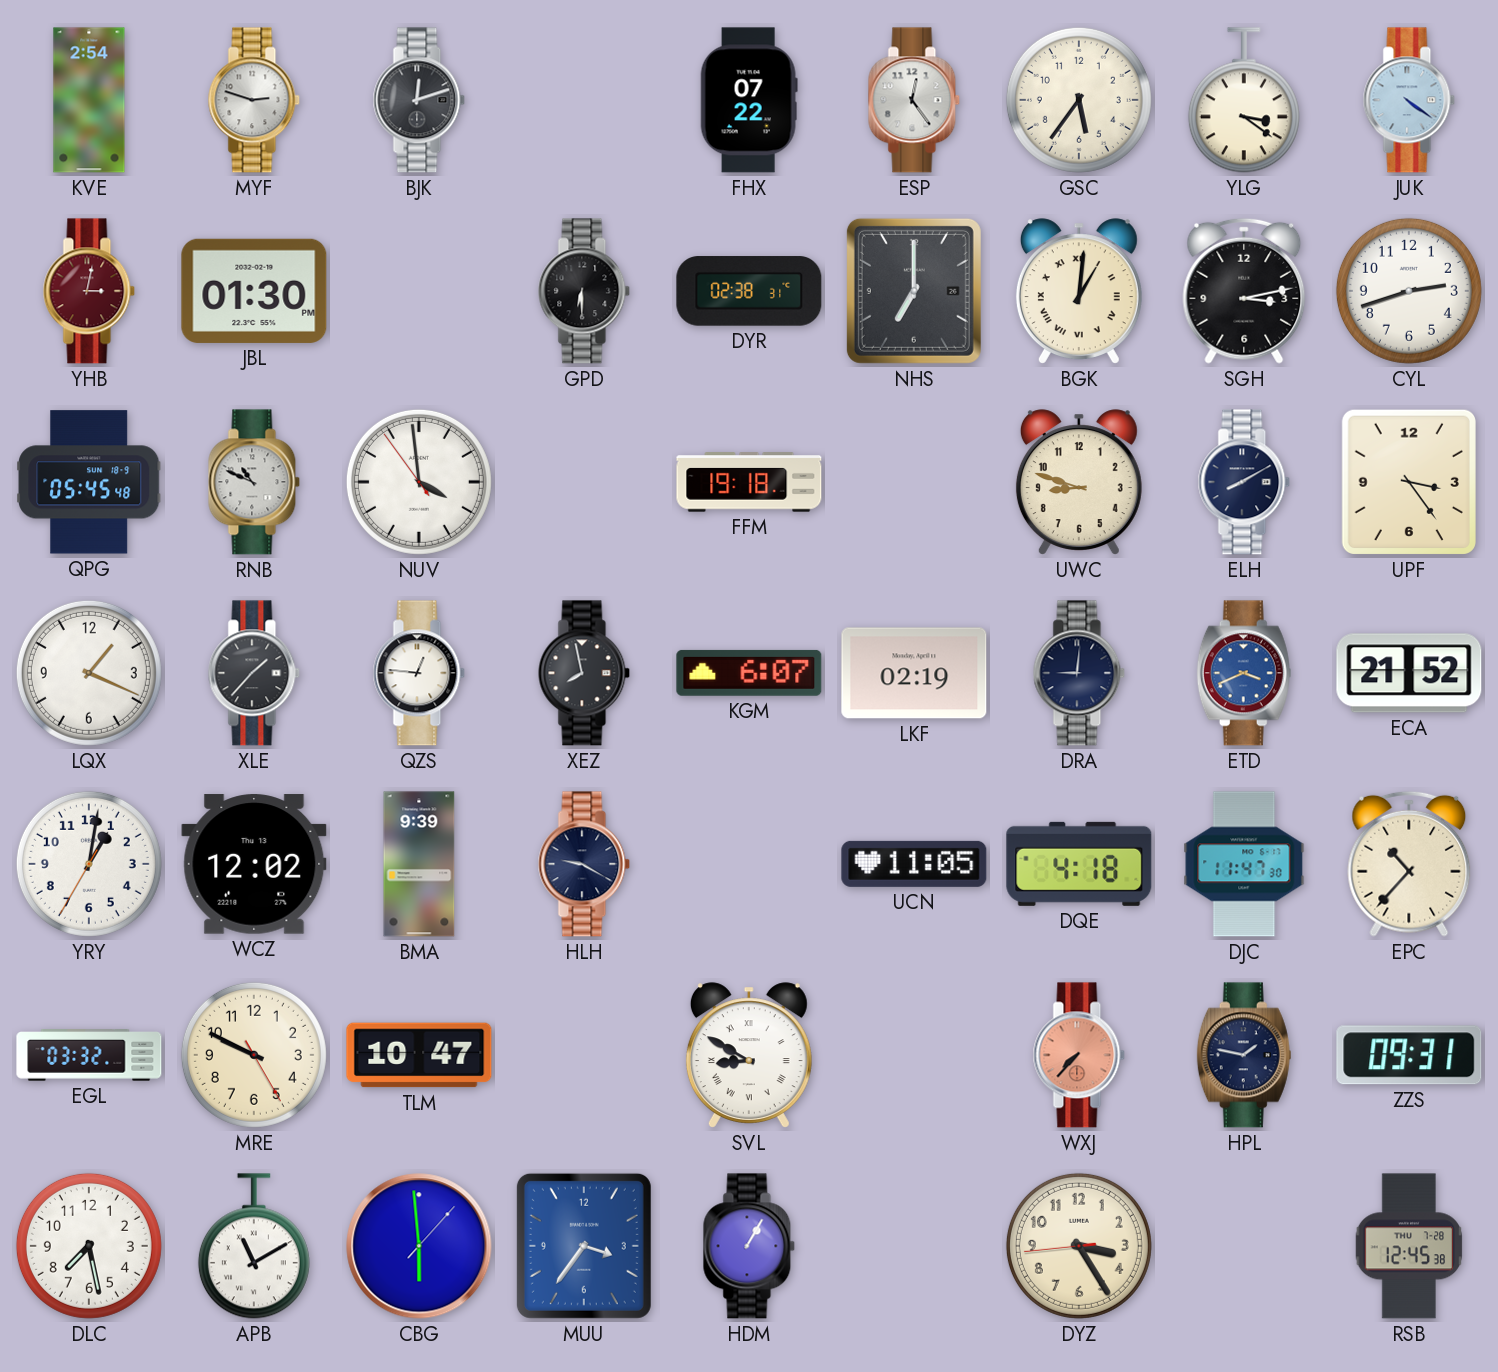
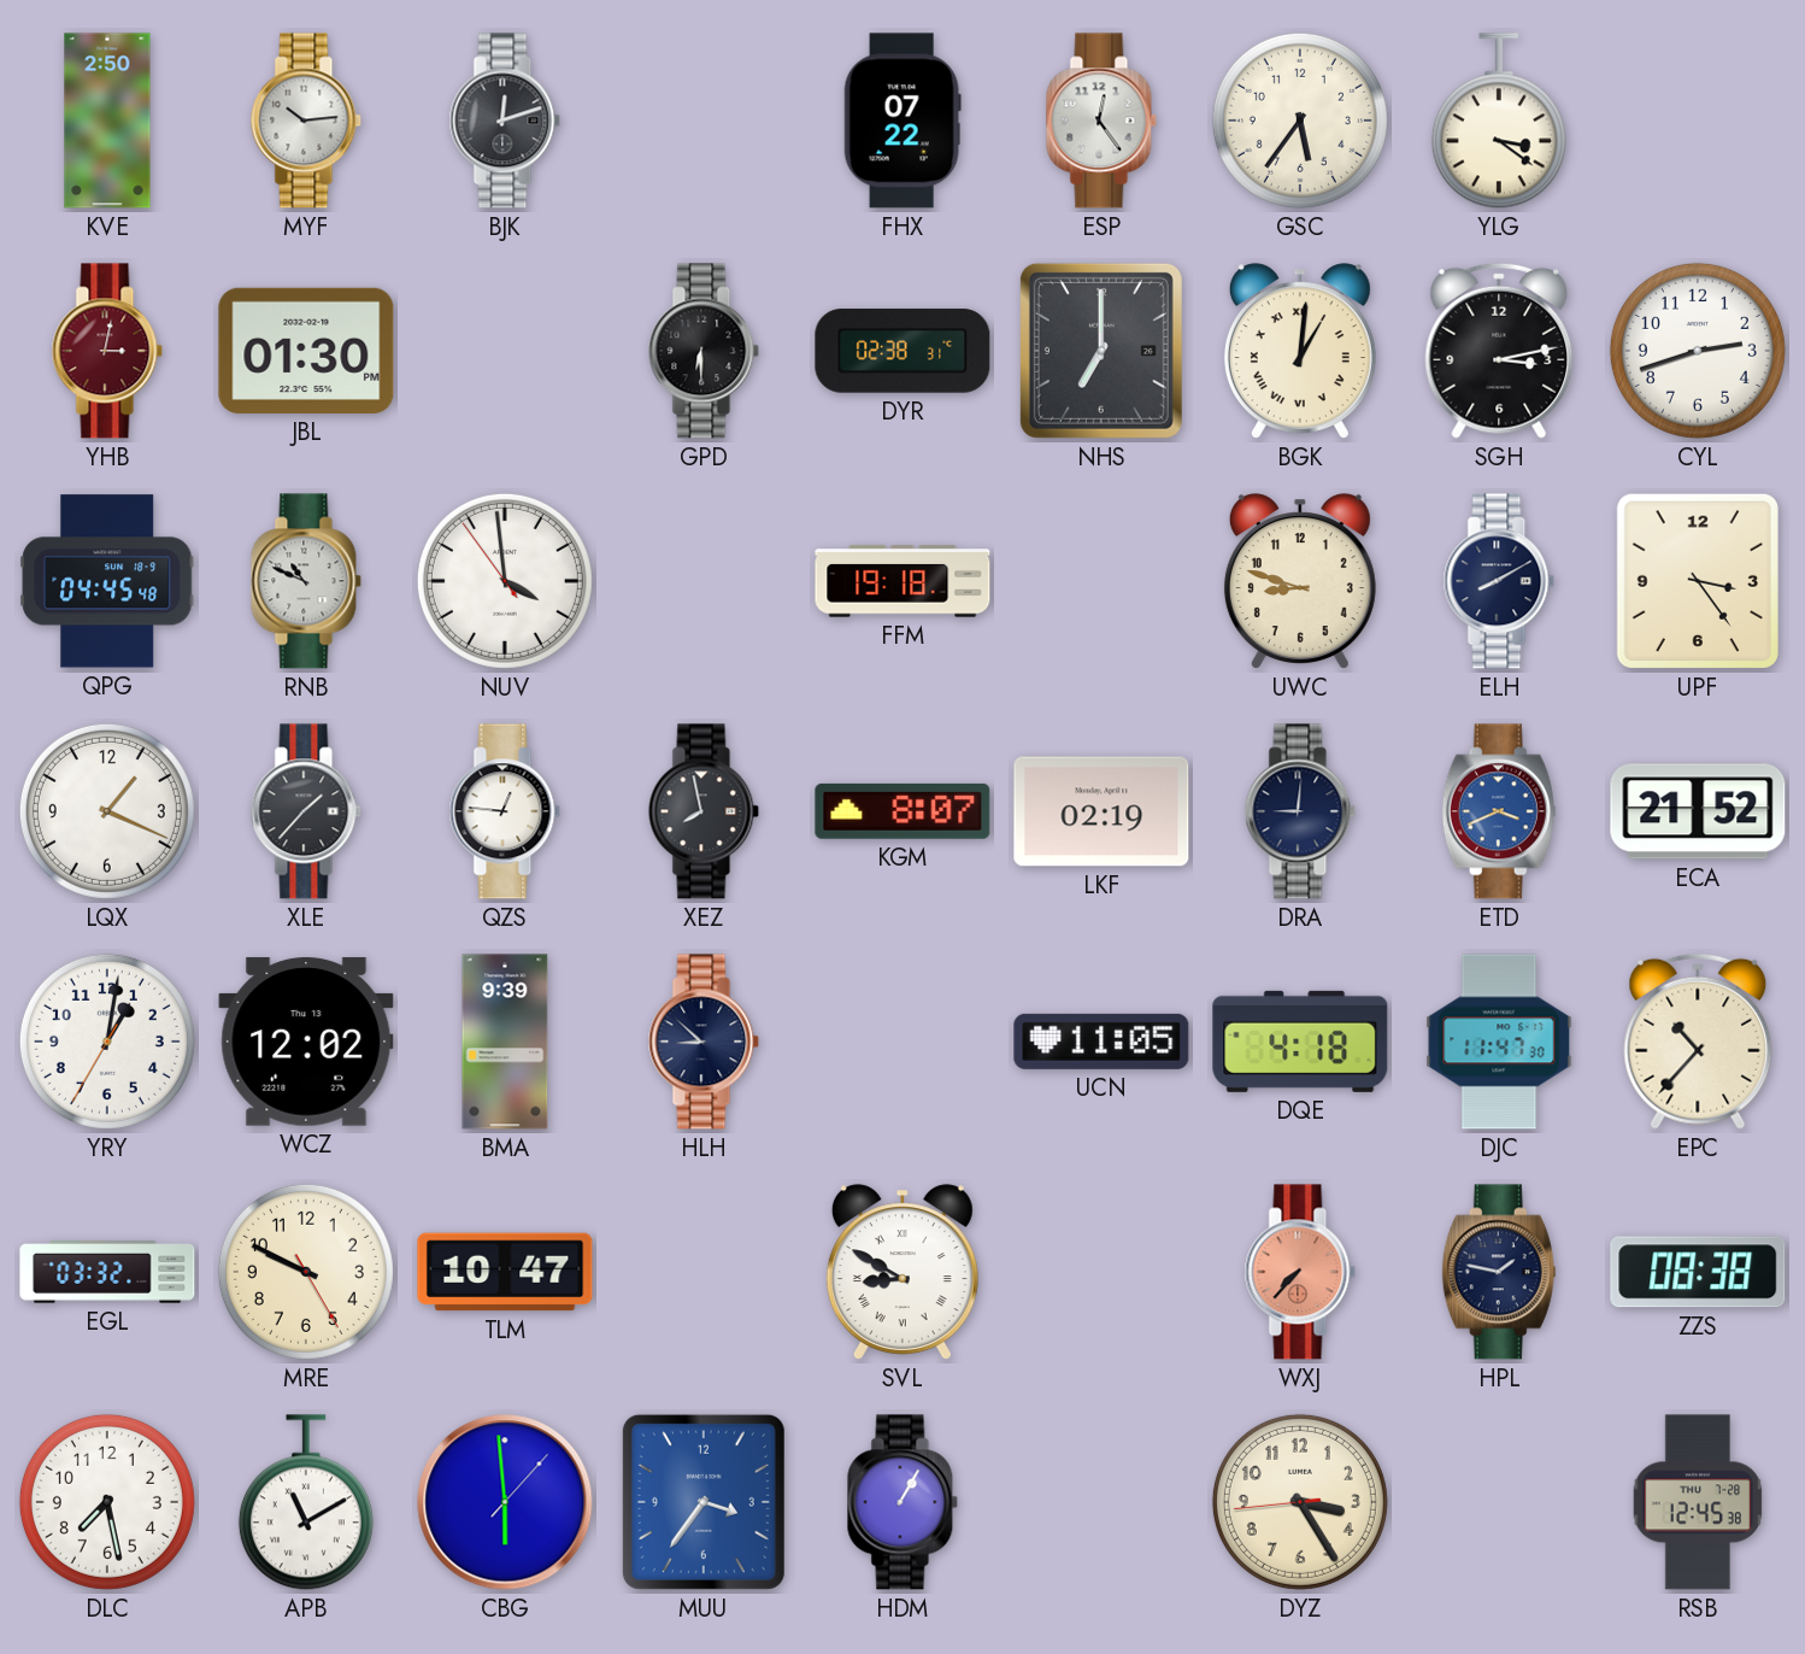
KVE: 2:54 -> 2:50 (107, 121)
MYF: 2:48 -> 10:14 (306, 121)
JUK: 4:21 -> none (1409, 100)
QPG: 05:45 -> 04:45 (107, 581)
KGM: 6:07 -> 8:07 (902, 811)
HLH: 9:20 -> 8:52 (704, 1042)
ZZS: 09:31 -> 08:38 (1698, 1272)
